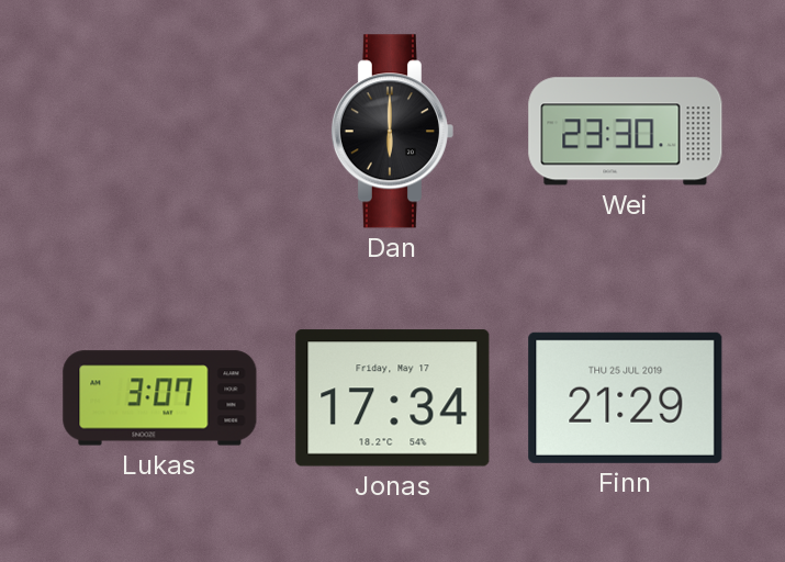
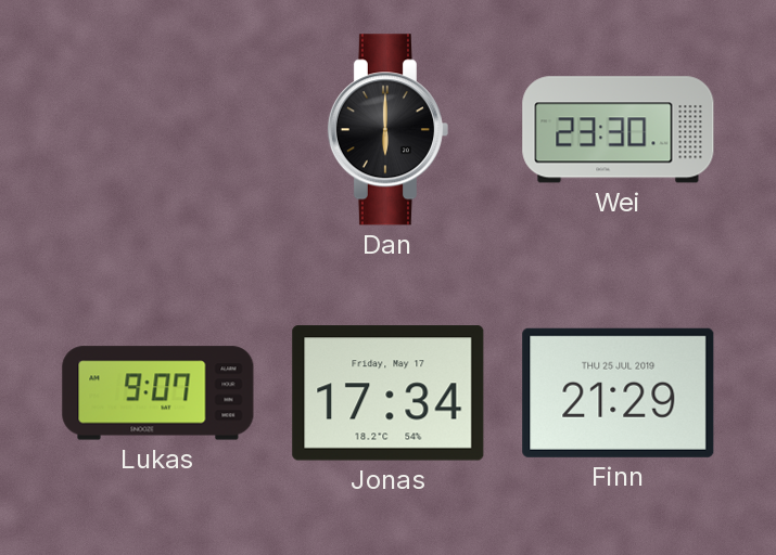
Lukas: 3:07 -> 9:07 (158, 393)
